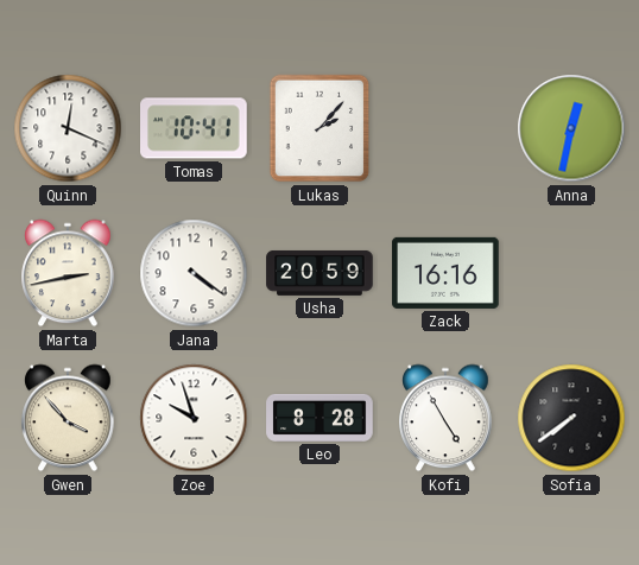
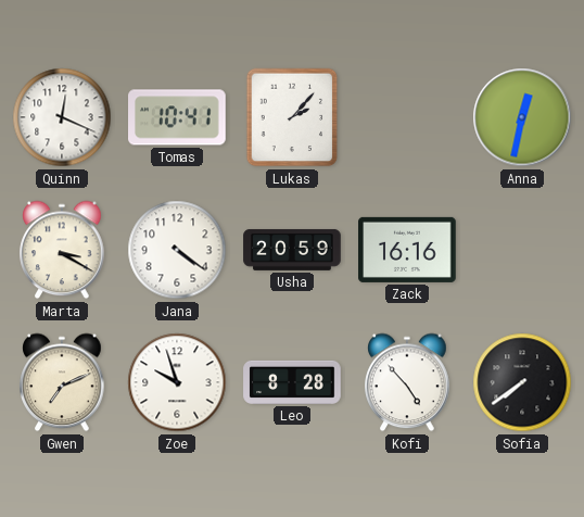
Marta: 2:43 -> 3:20 (62, 250)
Gwen: 3:53 -> 7:11 (62, 382)
Kofi: 4:55 -> 4:53 (407, 382)
